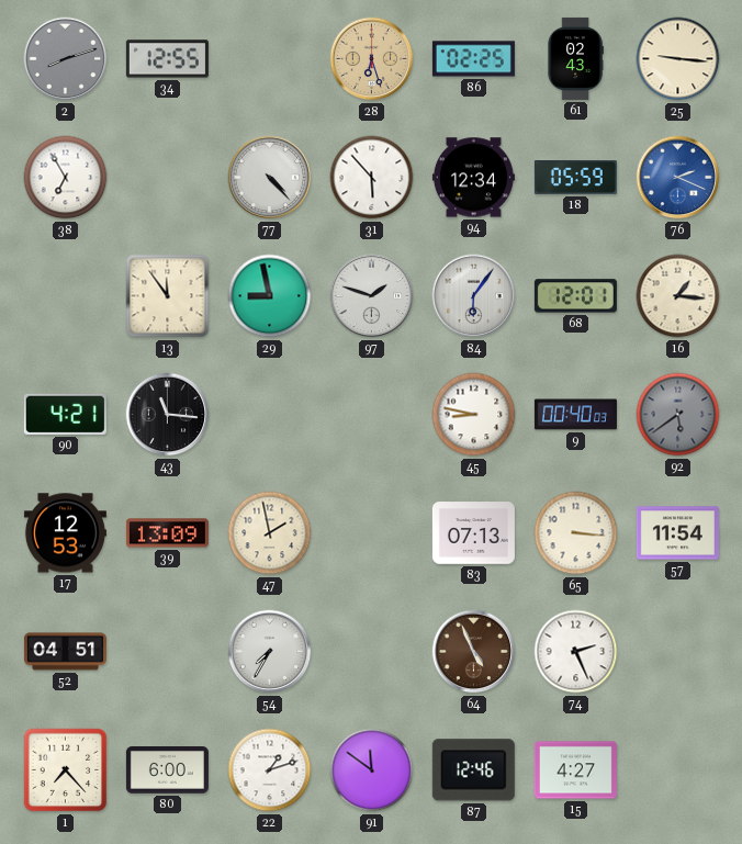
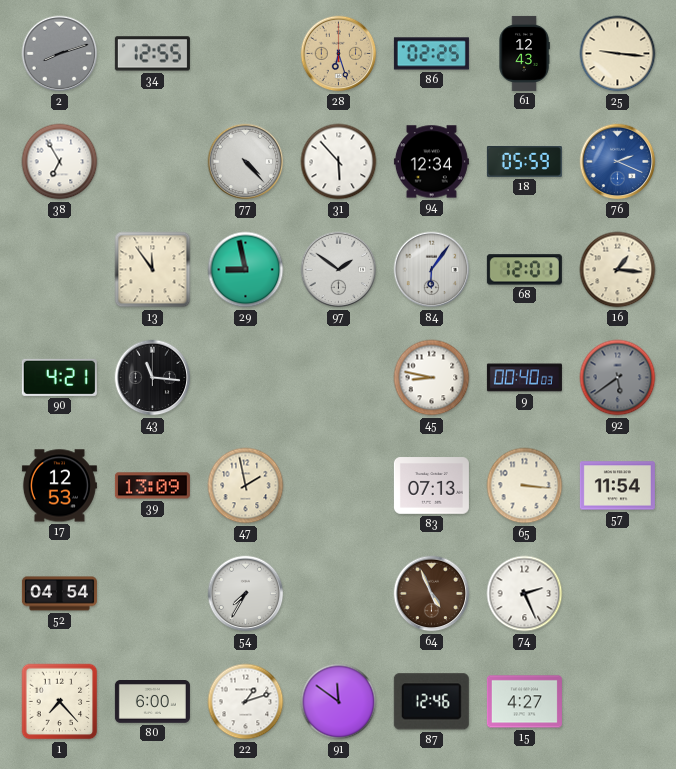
61: 02:43 -> 12:43 (524, 53)
97: 1:48 -> 1:51 (339, 270)
52: 04:51 -> 04:54 (59, 594)
